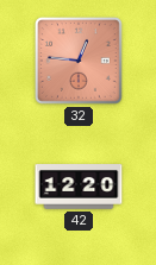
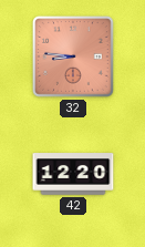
32: 12:46 -> 8:46 (74, 58)
